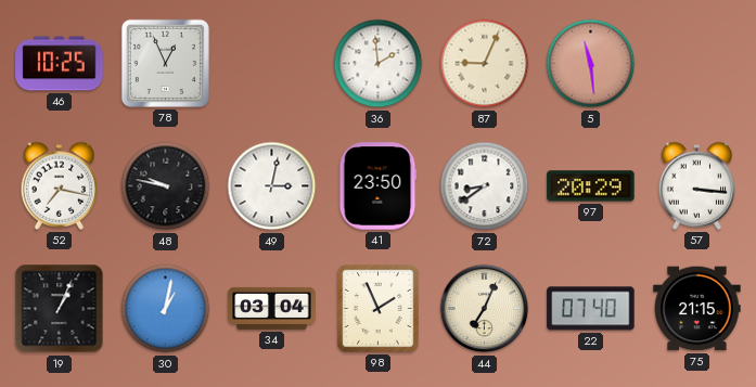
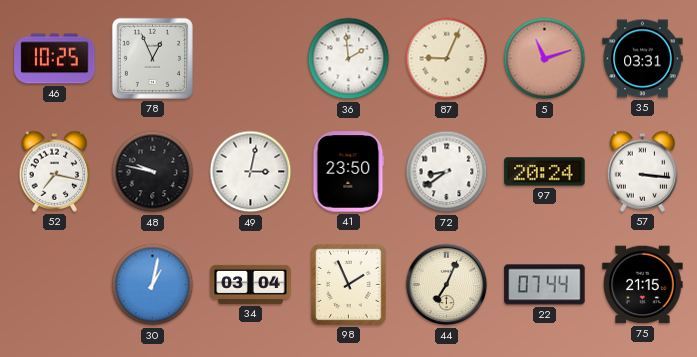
5: 11:29 -> 11:12 (545, 59)
35: none -> 03:31 (643, 59)
97: 20:29 -> 20:24 (545, 172)
19: 1:04 -> none (60, 309)
22: 07:40 -> 07:44 (545, 285)
